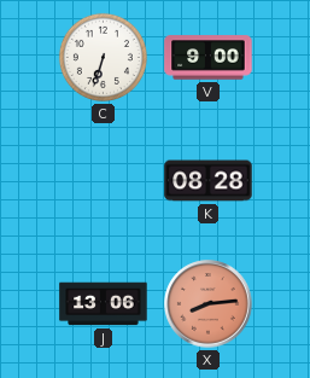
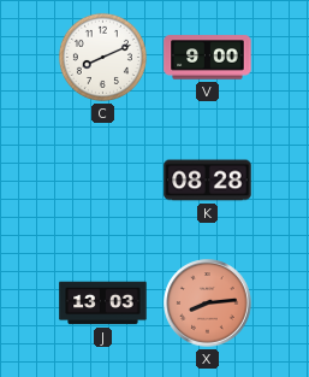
C: 6:33 -> 8:11 (102, 57)
J: 13:06 -> 13:03 (103, 304)
